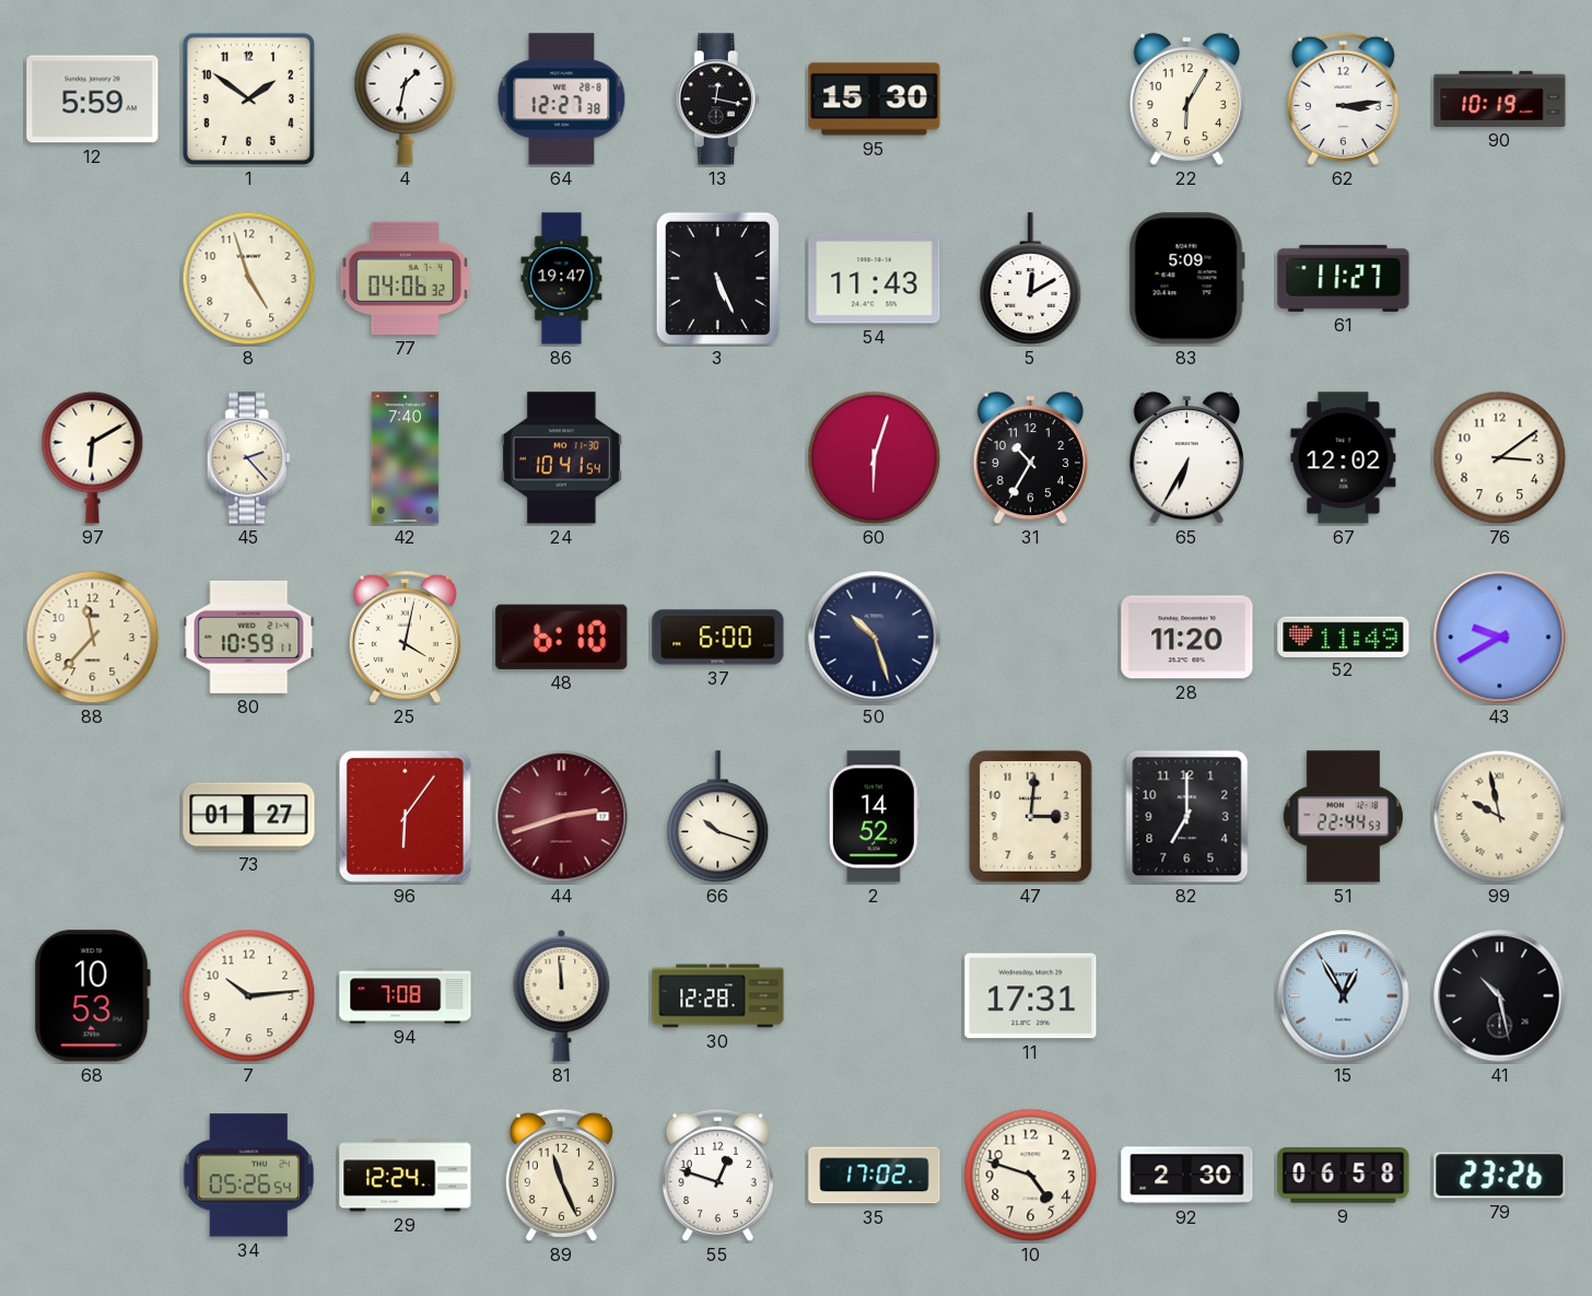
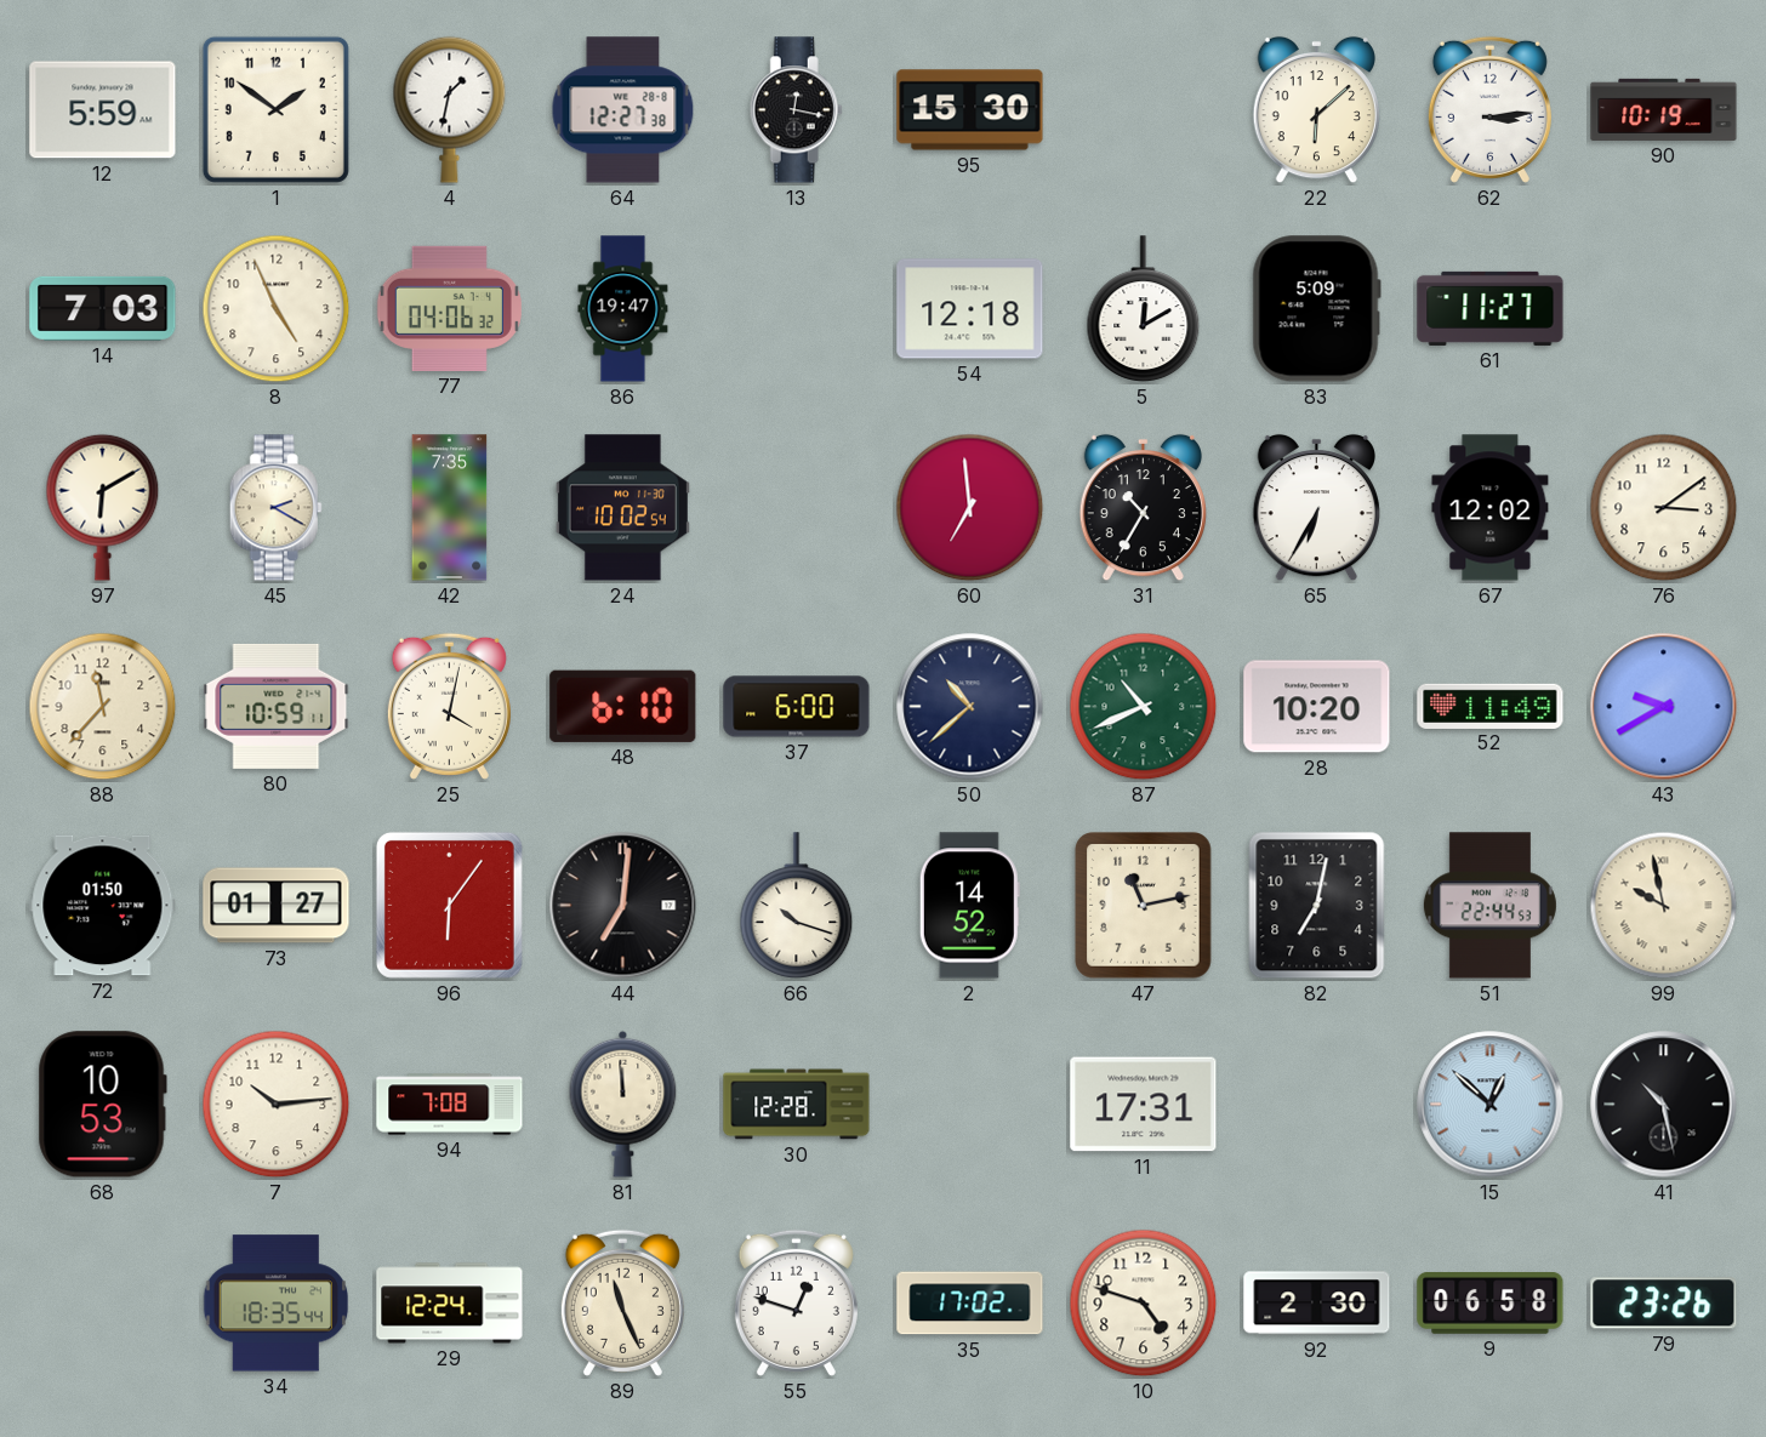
22: 6:05 -> 6:08 (1316, 110)
14: none -> 7:03 (103, 308)
8: 4:57 -> 4:56 (277, 309)
3: 5:26 -> none (717, 278)
54: 11:43 -> 12:18 (970, 309)
45: 2:23 -> 2:20 (275, 508)
42: 7:40 -> 7:35 (450, 508)
24: 10:41 -> 10:02 (622, 508)
60: 6:03 -> 6:59 (970, 508)
50: 10:27 -> 10:38 (970, 707)
87: none -> 10:41 (1144, 707)
28: 11:20 -> 10:20 (1317, 707)
72: none -> 01:50 (103, 906)
44: 2:42 -> 7:01 (623, 906)
44 dial: burgundy -> black (623, 906)
47: 3:01 -> 11:13 (1144, 906)
82: 7:00 -> 7:02 (1317, 906)
15: 12:55 -> 12:52 (1491, 1105)
34: 05:26 -> 18:35 (275, 1304)
